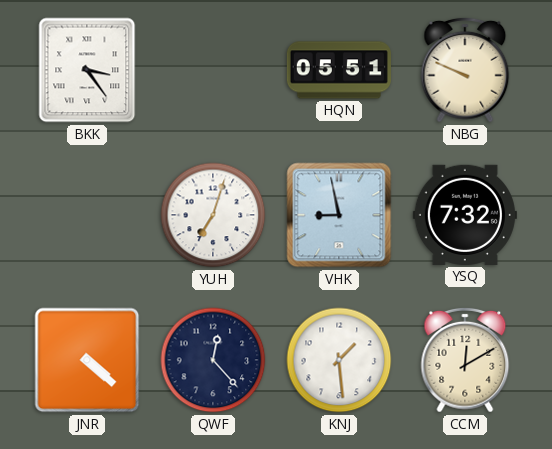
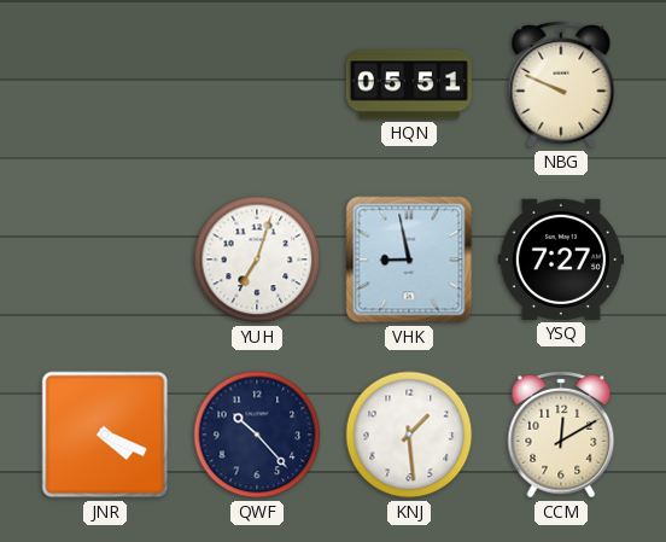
BKK: 3:24 -> none (87, 70)
YSQ: 7:32 -> 7:27 (561, 260)
JNR: 4:22 -> 4:19 (105, 435)
QWF: 12:23 -> 10:23 (257, 435)
